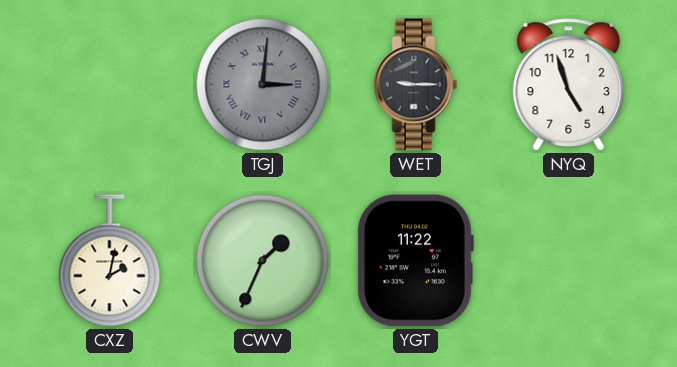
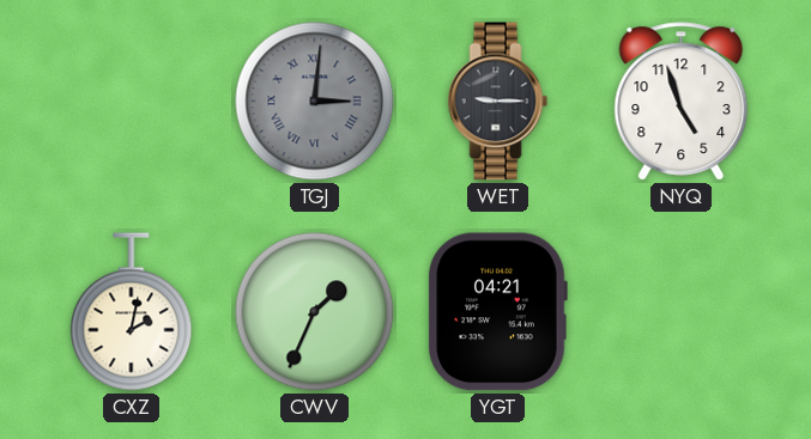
YGT: 11:22 -> 04:21 (497, 312)
